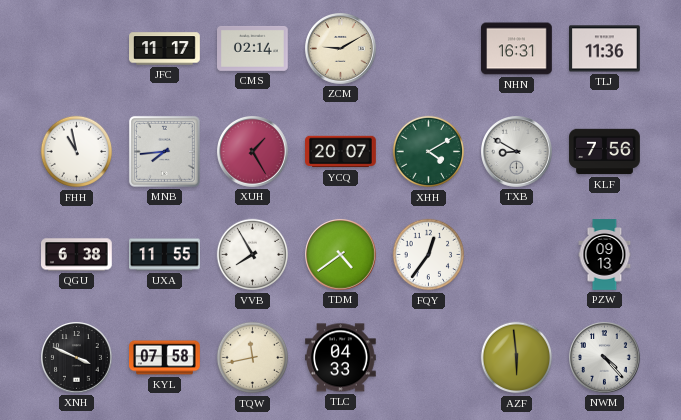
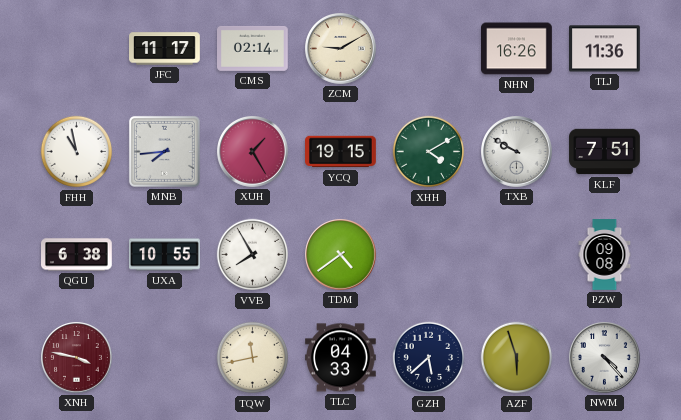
NHN: 16:31 -> 16:26 (517, 49)
YCQ: 20:07 -> 19:15 (341, 152)
TXB: 8:50 -> 9:50 (517, 152)
KLF: 7:56 -> 7:51 (605, 152)
UXA: 11:55 -> 10:55 (165, 255)
FQY: 12:36 -> none (429, 255)
PZW: 09:13 -> 09:08 (605, 255)
XNH: 3:49 -> 3:47 (77, 358)
XNH dial: black -> burgundy (77, 358)
KYL: 07:58 -> none (165, 358)
GZH: none -> 5:38 (429, 358)
AZF: 5:59 -> 5:57 (517, 358)
